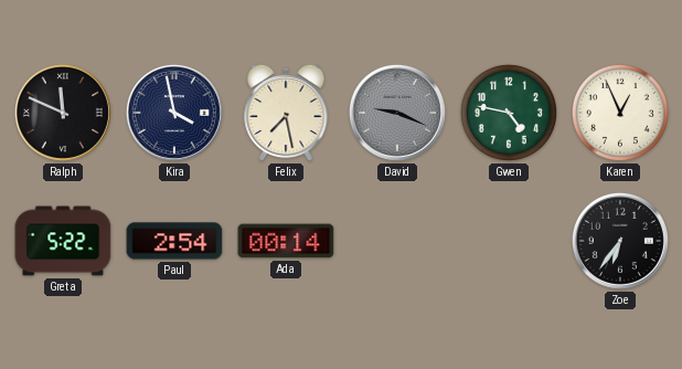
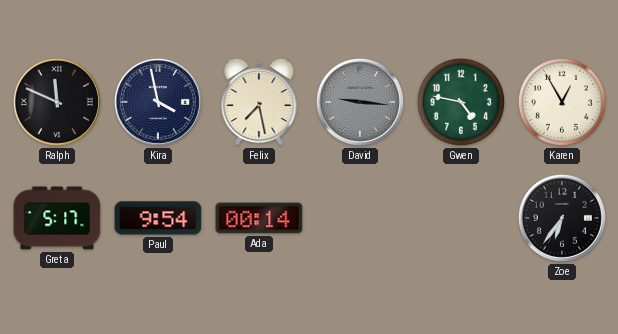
David: 9:19 -> 9:16 (360, 102)
Karen: 12:56 -> 12:55 (562, 102)
Greta: 5:22 -> 5:17 (57, 218)
Paul: 2:54 -> 9:54 (158, 218)
